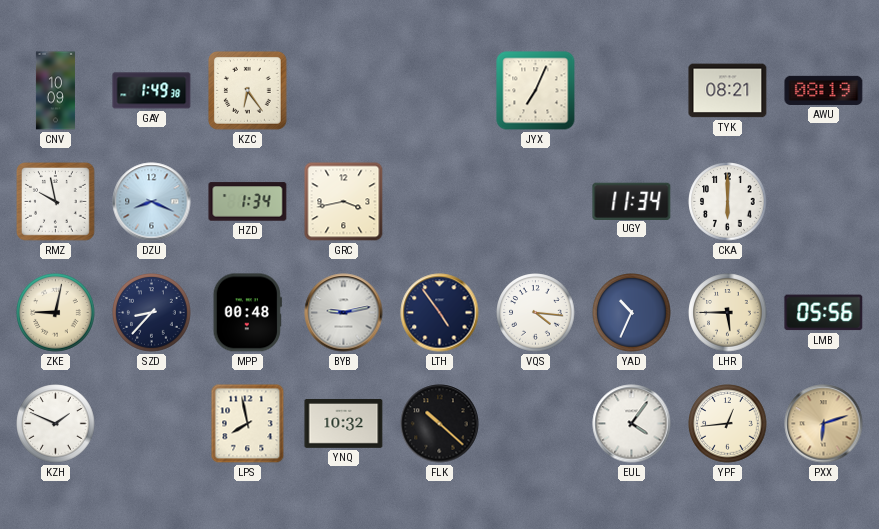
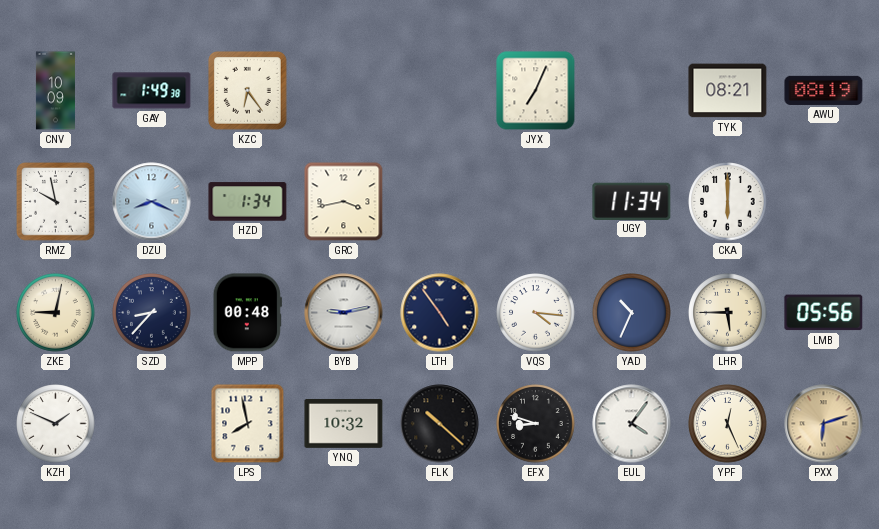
EFX: none -> 8:48 (536, 424)
YPF: 12:44 -> 12:26 (728, 424)
